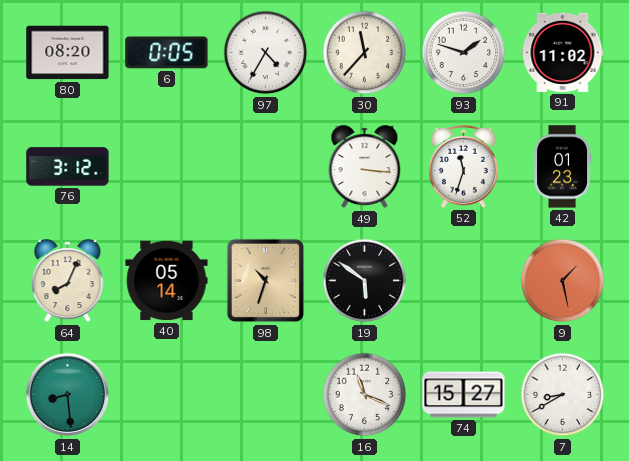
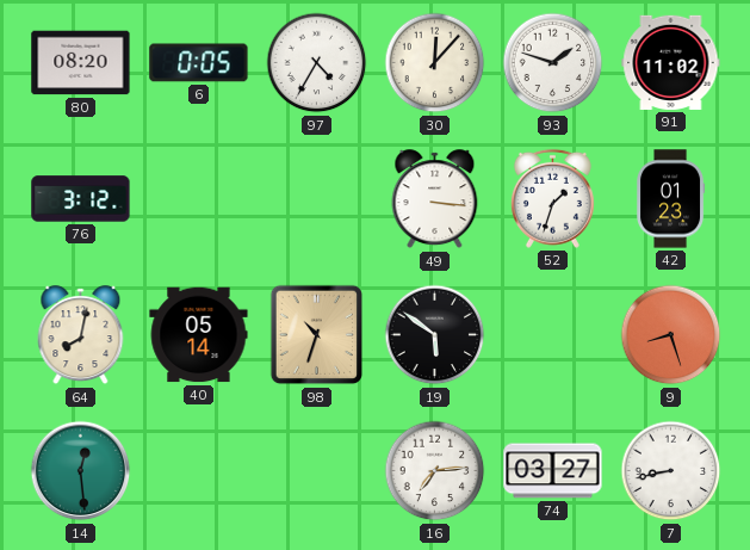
30: 11:37 -> 12:07 (435, 63)
52: 11:33 -> 1:33 (552, 198)
64: 8:04 -> 8:02 (81, 335)
9: 1:28 -> 8:27 (671, 335)
14: 8:29 -> 12:29 (81, 471)
16: 11:19 -> 7:14 (435, 471)
74: 15:27 -> 03:27 (553, 471)
7: 8:40 -> 8:43 (671, 471)
